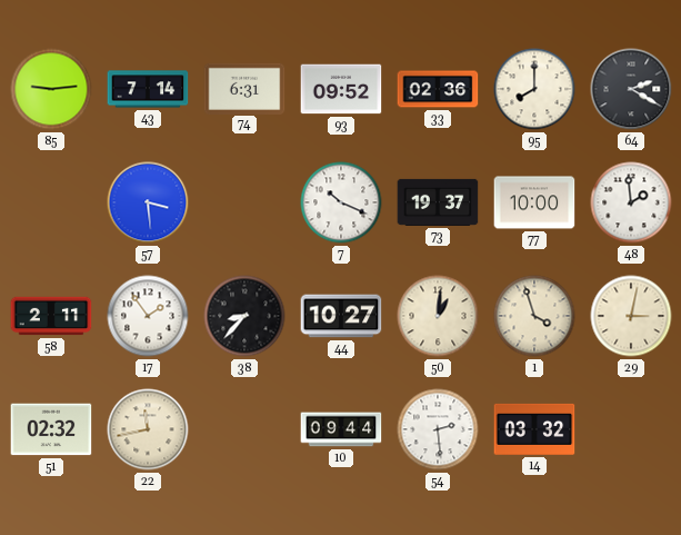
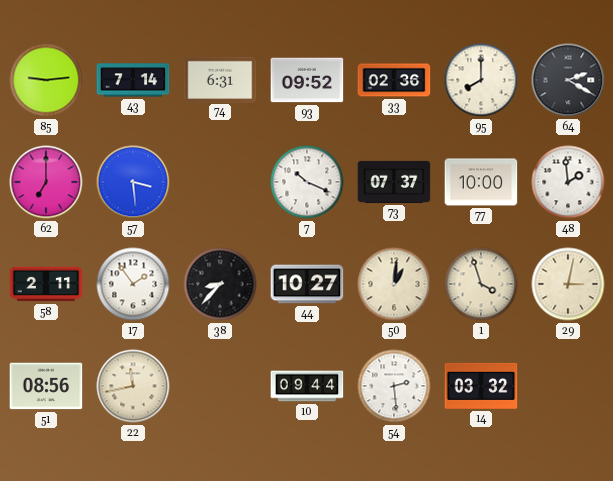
62: none -> 7:00 (46, 182)
73: 19:37 -> 07:37 (394, 182)
51: 02:32 -> 08:56 (46, 386)
